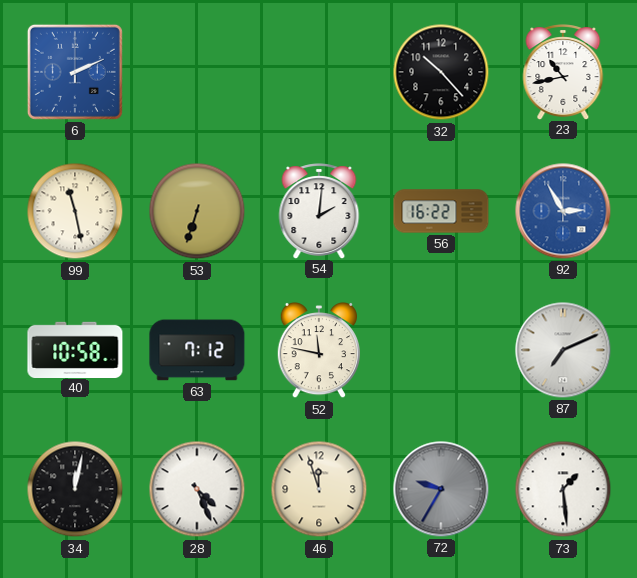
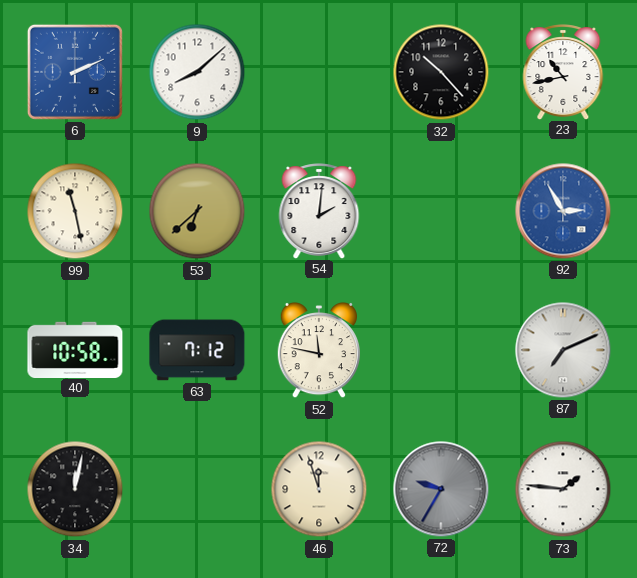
9: none -> 8:08 (197, 72)
53: 6:33 -> 6:38 (197, 211)
56: 16:22 -> none (441, 211)
28: 4:26 -> none (197, 489)
73: 1:29 -> 1:46 (563, 489)
